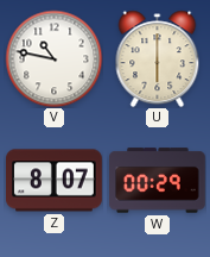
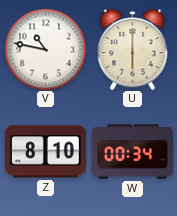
Z: 8:07 -> 8:10 (46, 152)
W: 00:29 -> 00:34 (133, 152)
